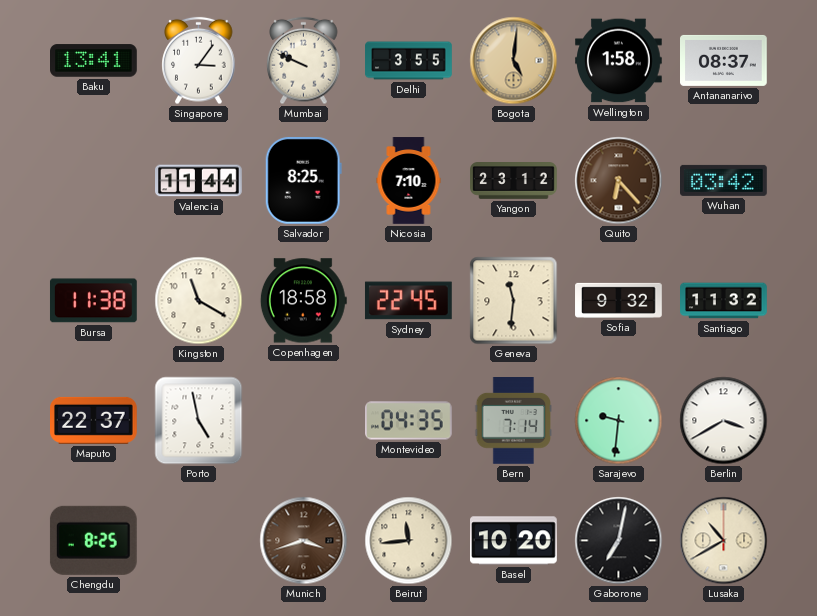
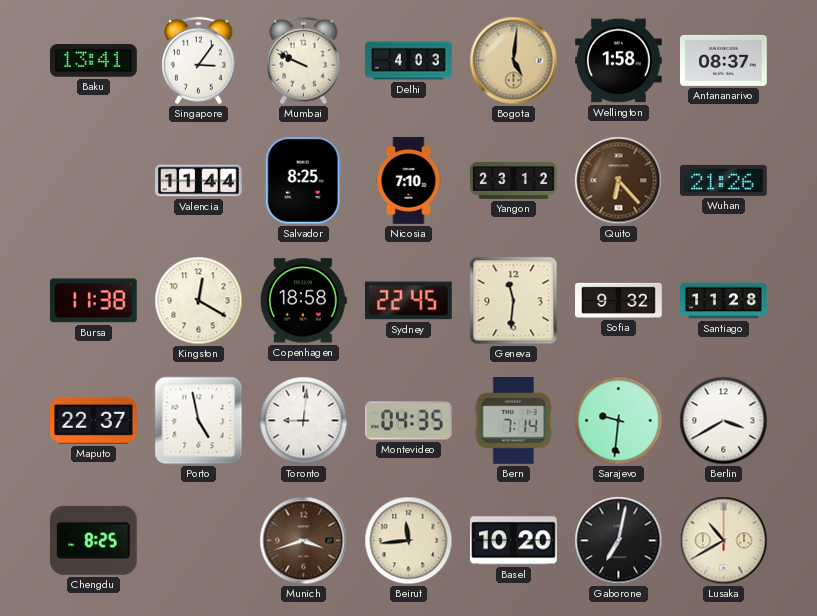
Delhi: 3:55 -> 4:03 (409, 61)
Wuhan: 03:42 -> 21:26 (724, 180)
Kingston: 11:20 -> 12:20 (199, 301)
Santiago: 11:32 -> 11:28 (724, 301)
Toronto: none -> 9:01 (304, 421)
